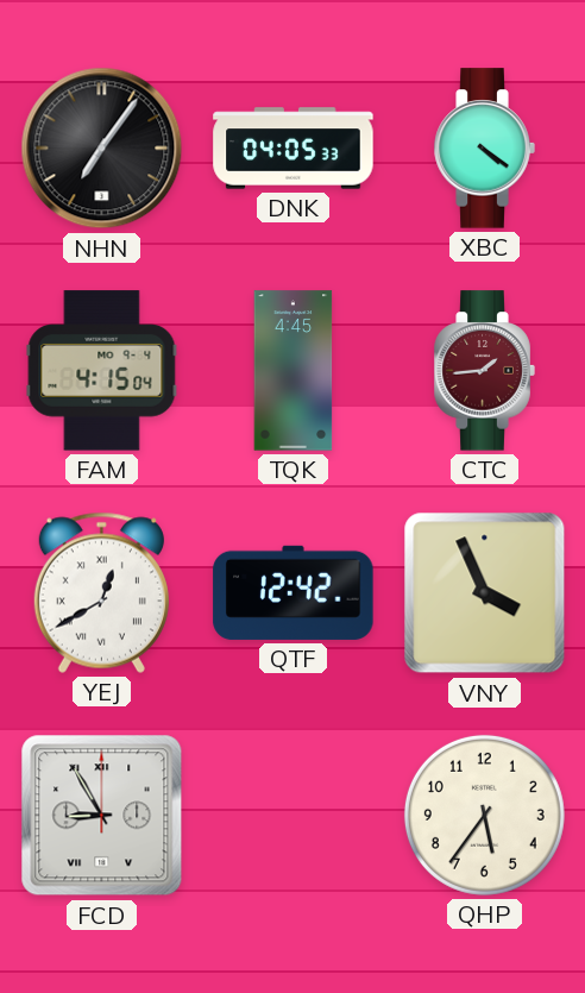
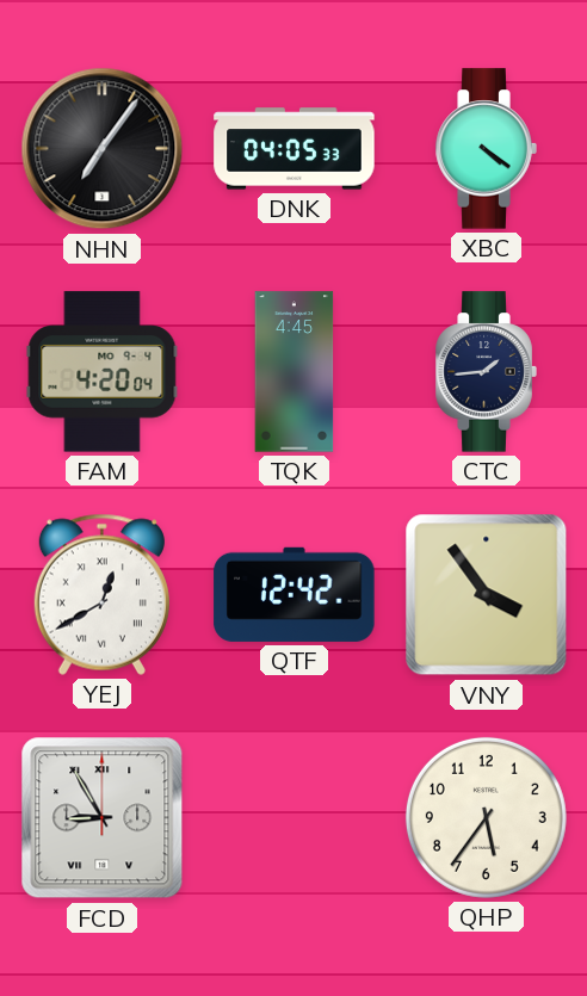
FAM: 4:15 -> 4:20 (103, 372)
CTC dial: burgundy -> navy (486, 372)
VNY: 3:56 -> 3:54 (487, 595)
